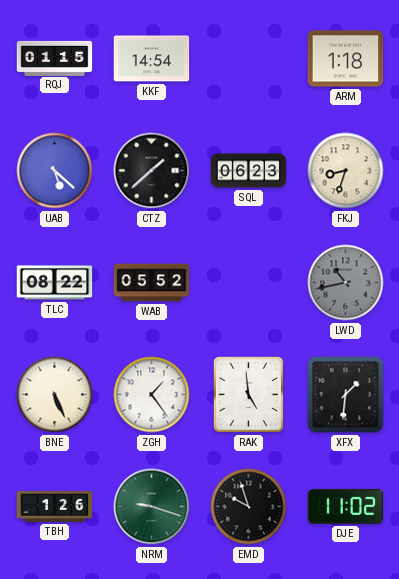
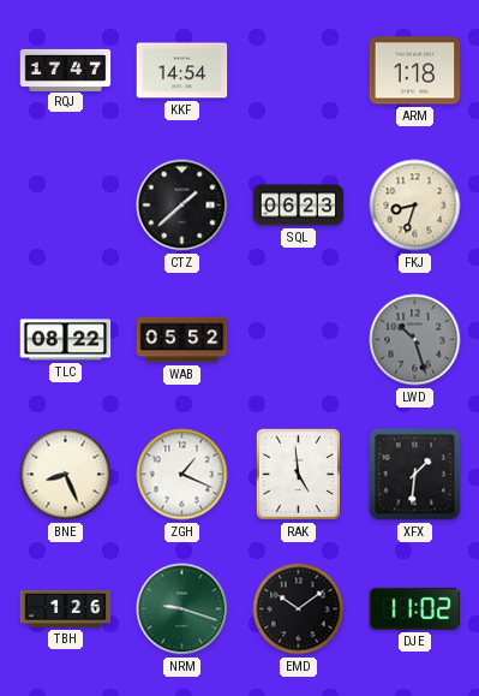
RQJ: 01:15 -> 17:47 (66, 70)
UAB: 5:22 -> none (55, 171)
LWD: 10:43 -> 10:27 (415, 340)
BNE: 5:26 -> 8:26 (66, 475)
ZGH: 1:24 -> 1:19 (182, 475)
EMD: 9:57 -> 10:09 (299, 609)
